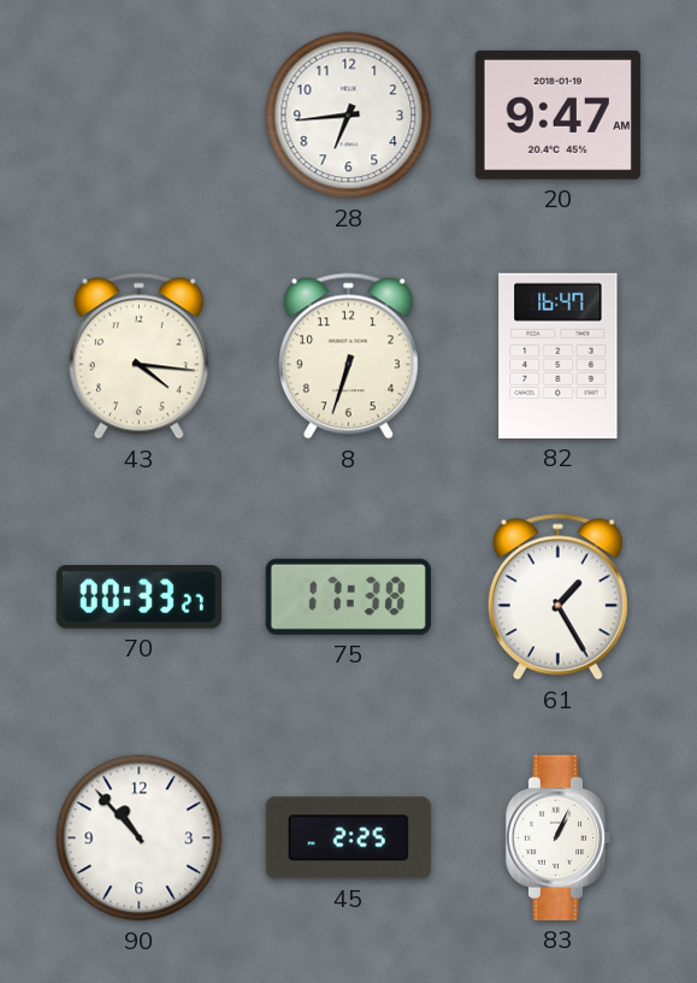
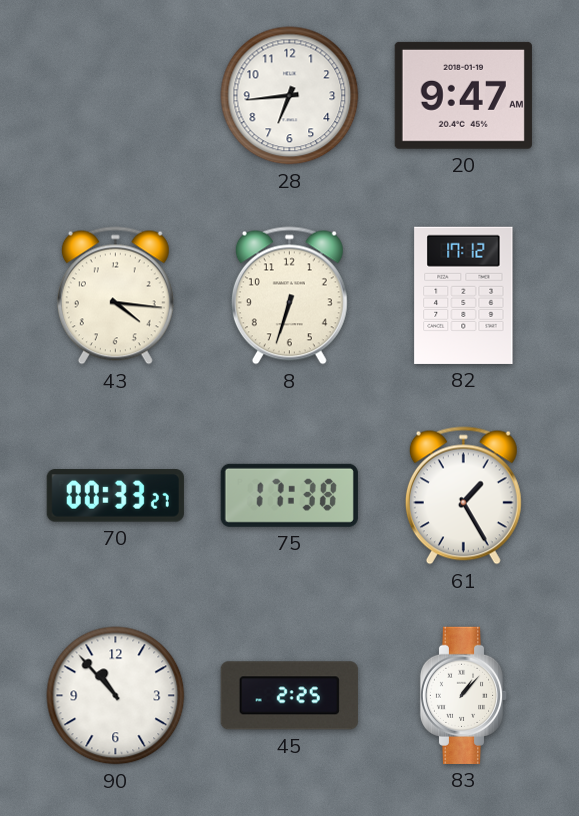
82: 16:47 -> 17:12 (464, 295)
83: 1:04 -> 1:07 (464, 695)
